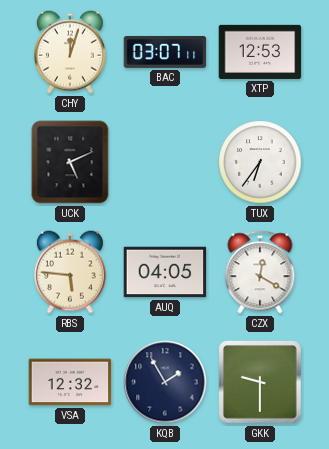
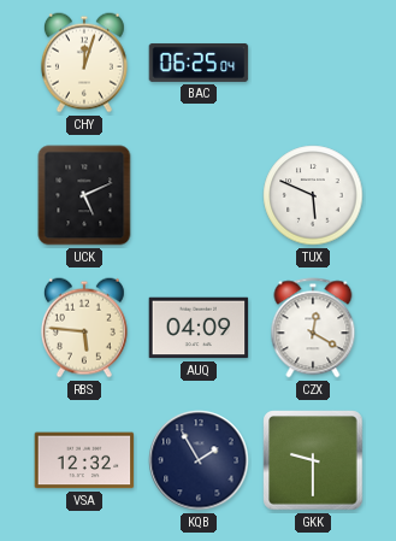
BAC: 03:07 -> 06:25 (199, 63)
XTP: 12:53 -> none (260, 52)
TUX: 6:36 -> 5:49 (313, 195)
AUQ: 04:05 -> 04:09 (199, 328)
